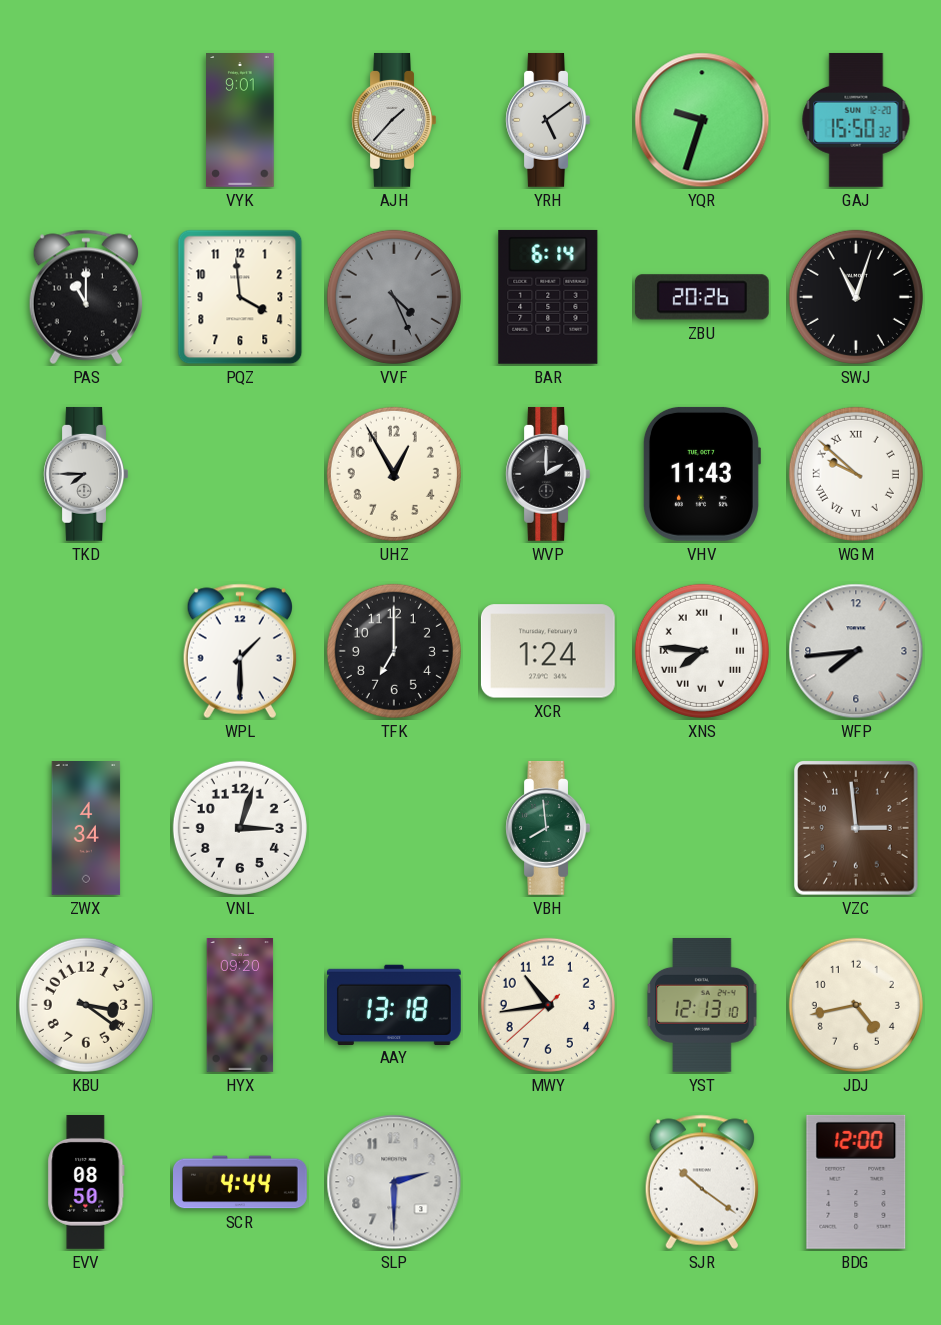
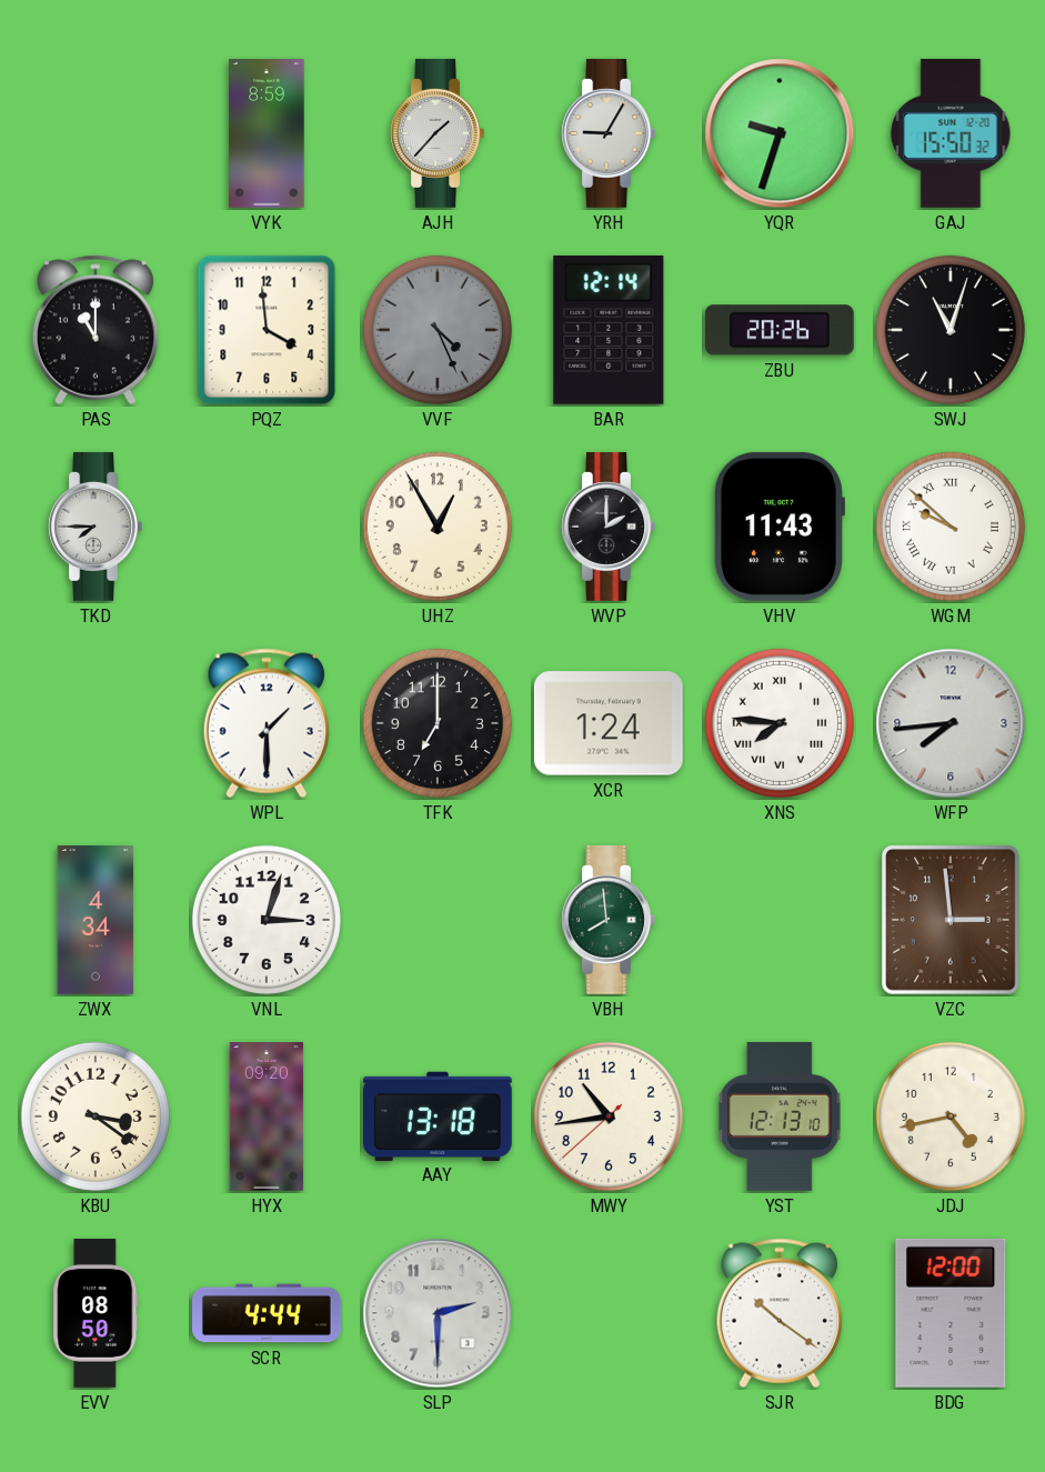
VYK: 9:01 -> 8:59 (267, 134)
YRH: 5:09 -> 9:05 (609, 133)
BAR: 6:14 -> 12:14 (609, 330)
